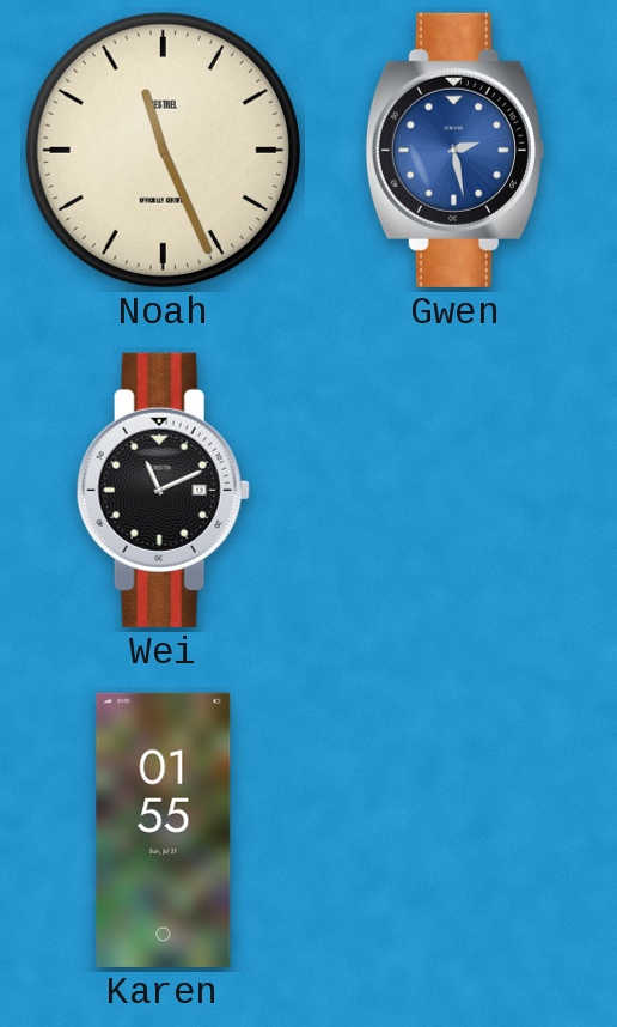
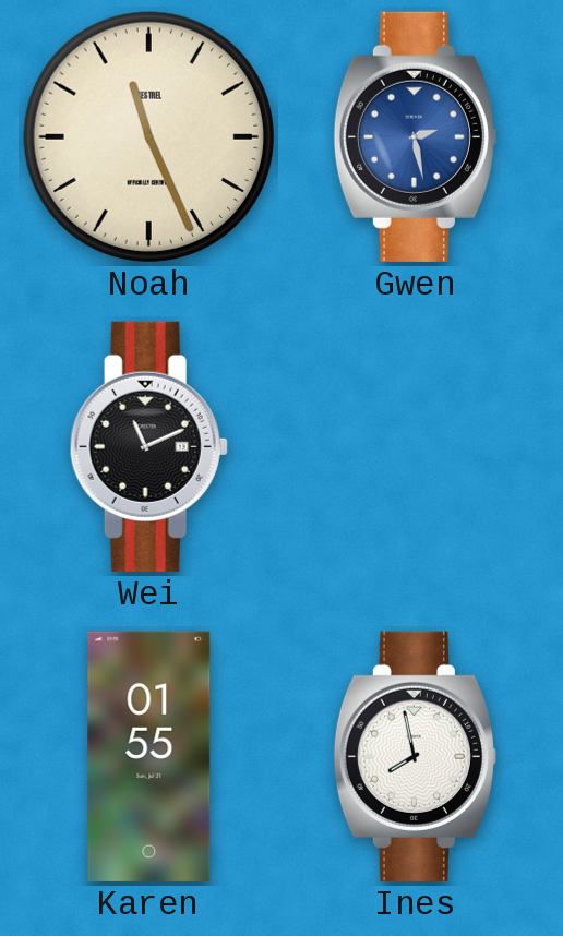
Ines: none -> 7:58 (415, 756)
